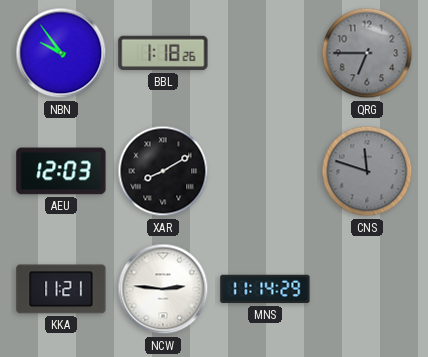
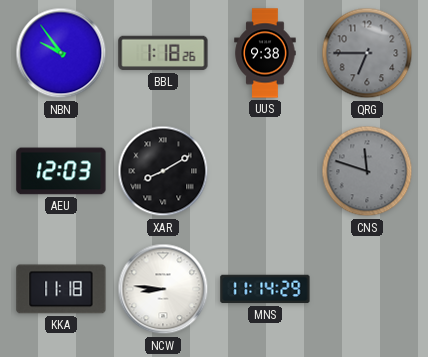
UUS: none -> 9:38 (265, 53)
KKA: 11:21 -> 11:18 (61, 289)
NCW: 2:46 -> 8:46 (163, 289)
